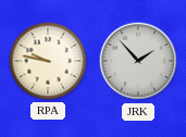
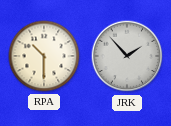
RPA: 9:47 -> 10:30 (44, 56)
